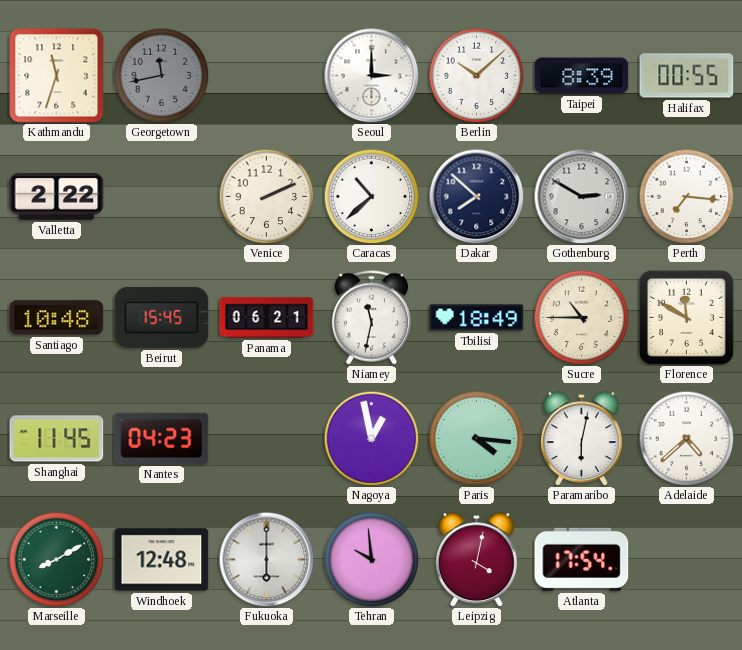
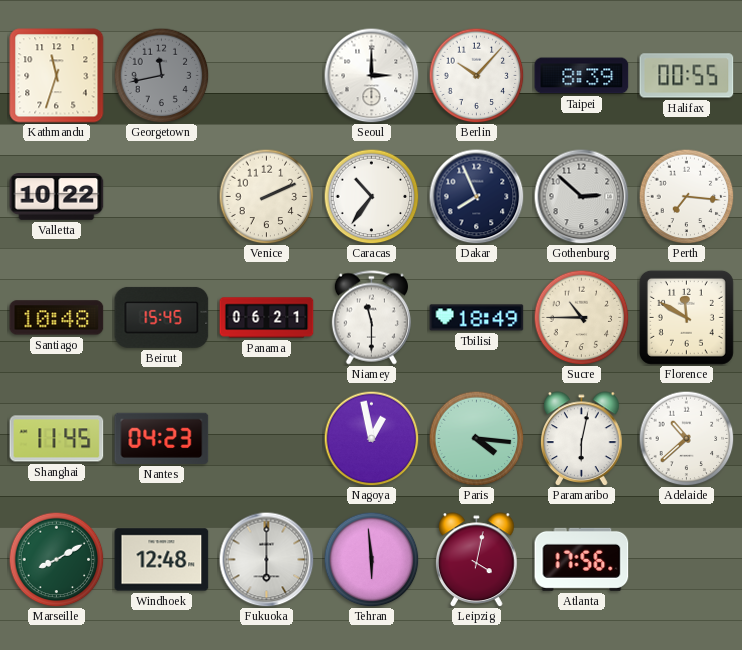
Berlin: 10:08 -> 10:07 (476, 75)
Valletta: 2:22 -> 10:22 (57, 197)
Caracas: 10:38 -> 10:36 (371, 196)
Dakar: 7:52 -> 7:56 (476, 196)
Gothenburg: 2:50 -> 2:52 (581, 196)
Niamey: 11:32 -> 11:30 (371, 318)
Adelaide: 4:38 -> 10:38 (686, 438)
Tehran: 9:59 -> 5:59 (371, 559)
Atlanta: 17:54 -> 17:56 (582, 559)
